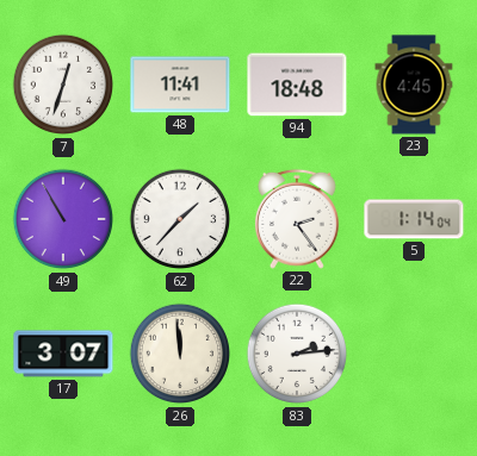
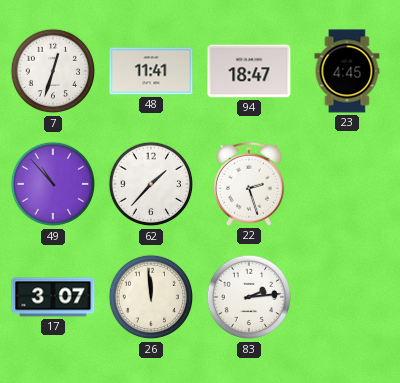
94: 18:48 -> 18:47 (249, 71)
49: 10:55 -> 10:53 (53, 184)
22: 2:24 -> 2:27 (249, 184)
5: 1:14 -> none (414, 219)
